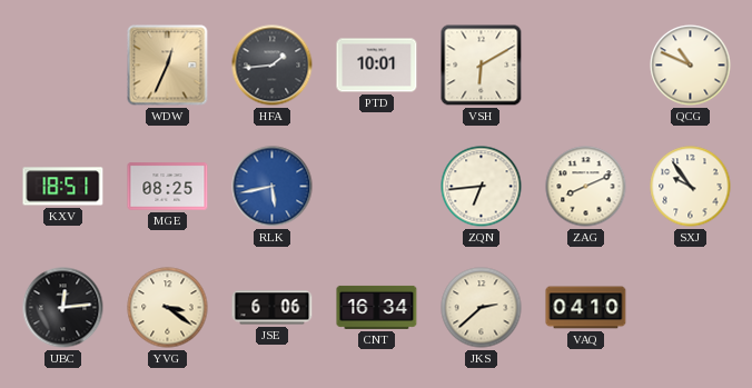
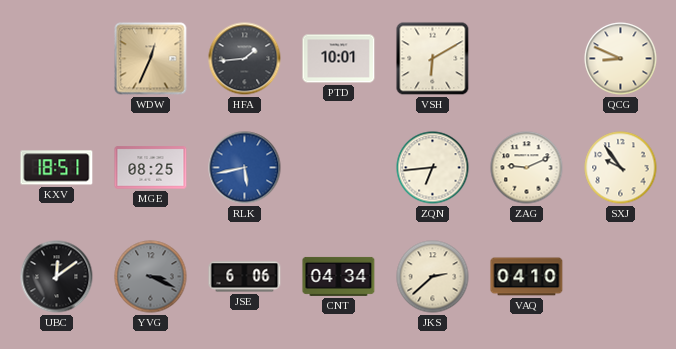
QCG: 10:49 -> 8:49 (621, 59)
ZAG: 8:11 -> 9:11 (527, 168)
UBC: 12:14 -> 12:09 (57, 277)
YVG: 3:21 -> 3:19 (151, 277)
YVG dial: cream -> grey (151, 277)
CNT: 16:34 -> 04:34 (339, 276)
